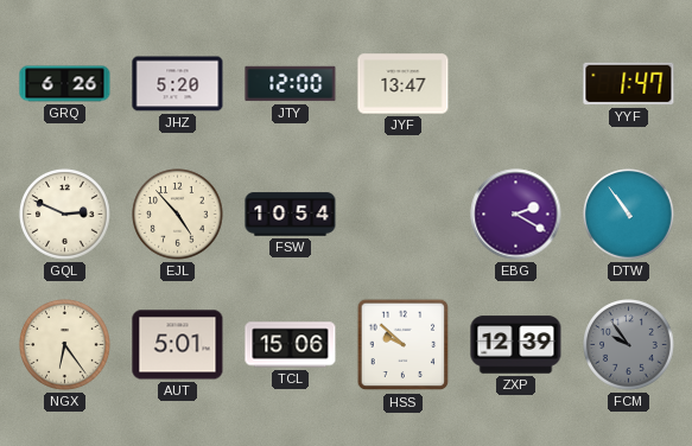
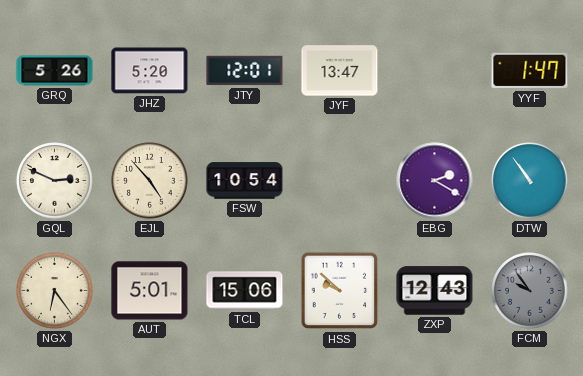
GRQ: 6:26 -> 5:26 (55, 71)
JTY: 12:00 -> 12:01 (245, 71)
ZXP: 12:39 -> 12:43 (435, 291)
